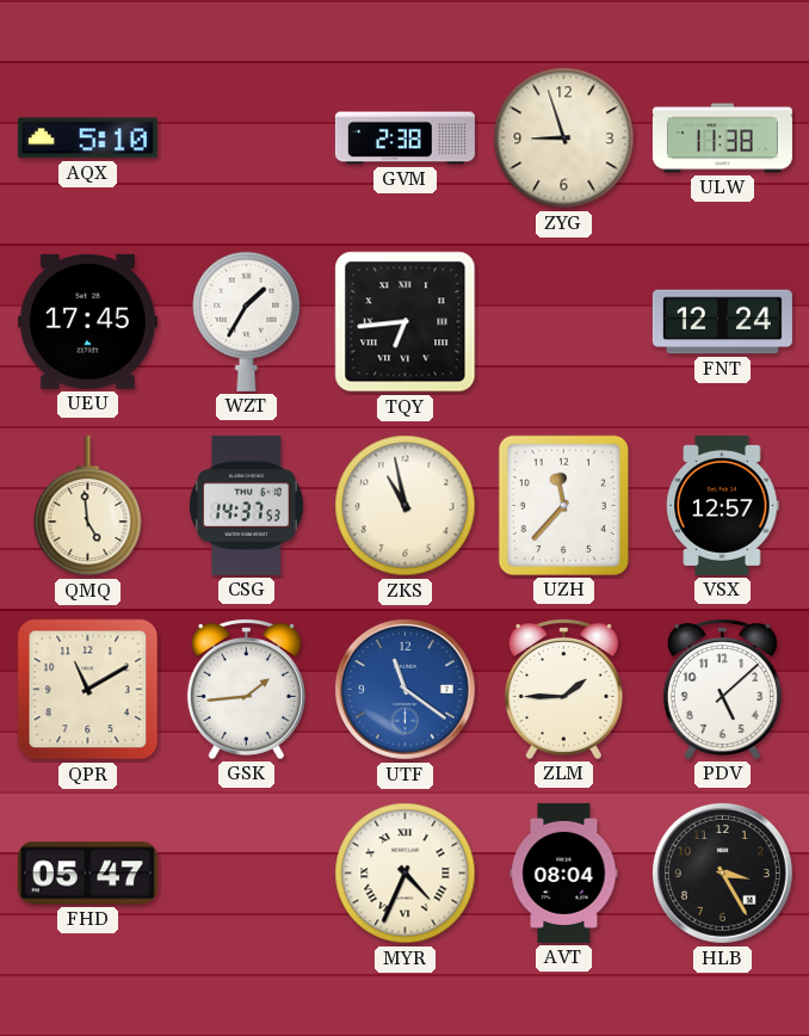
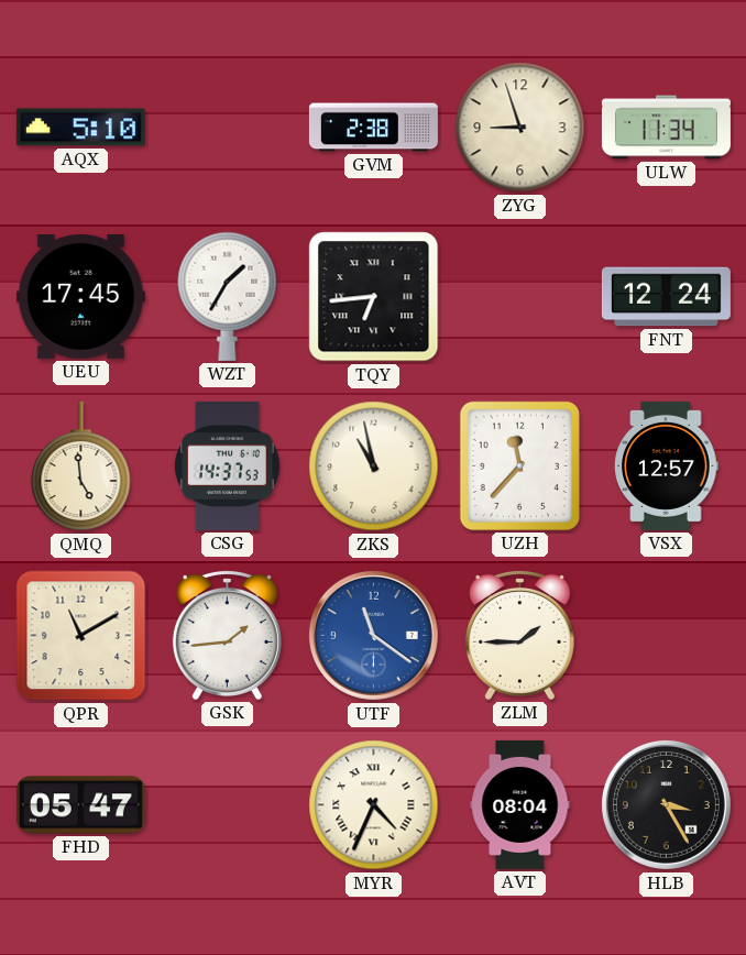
ULW: 11:38 -> 11:34 (666, 128)
PDV: 5:08 -> none (722, 689)
